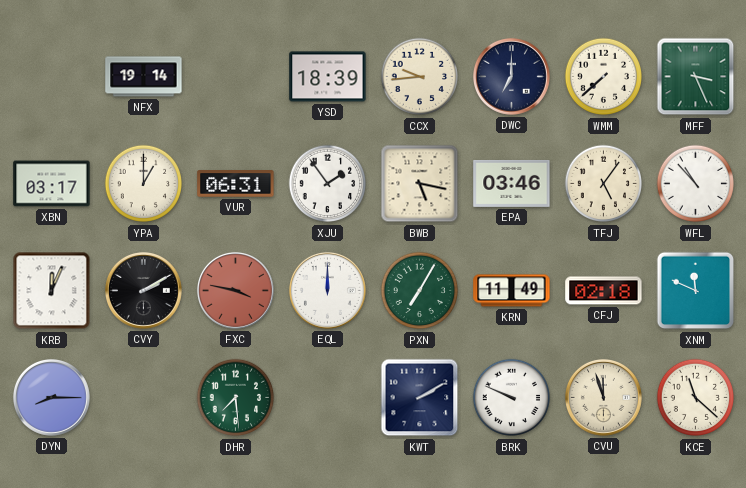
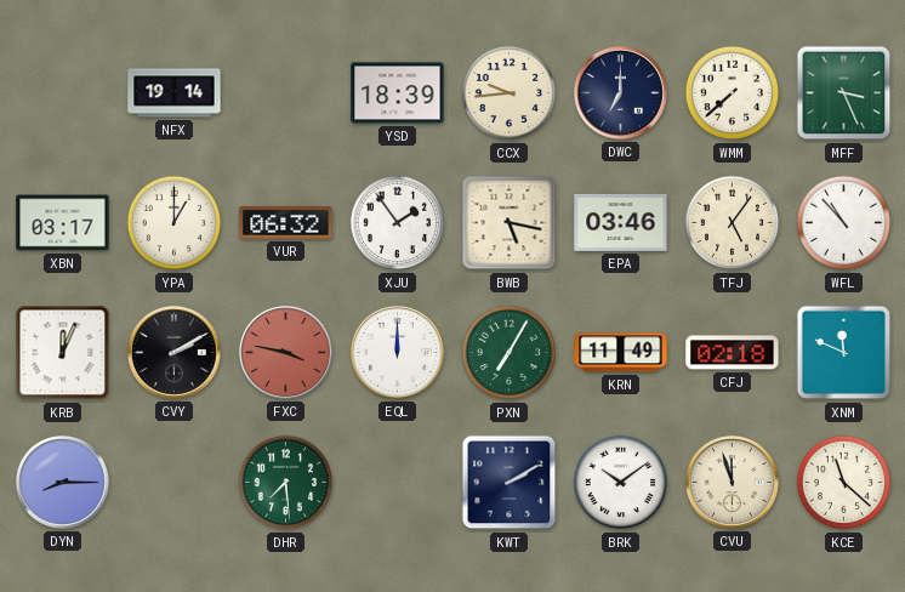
VUR: 06:31 -> 06:32 (286, 223)
BRK: 9:49 -> 10:09 (621, 483)
